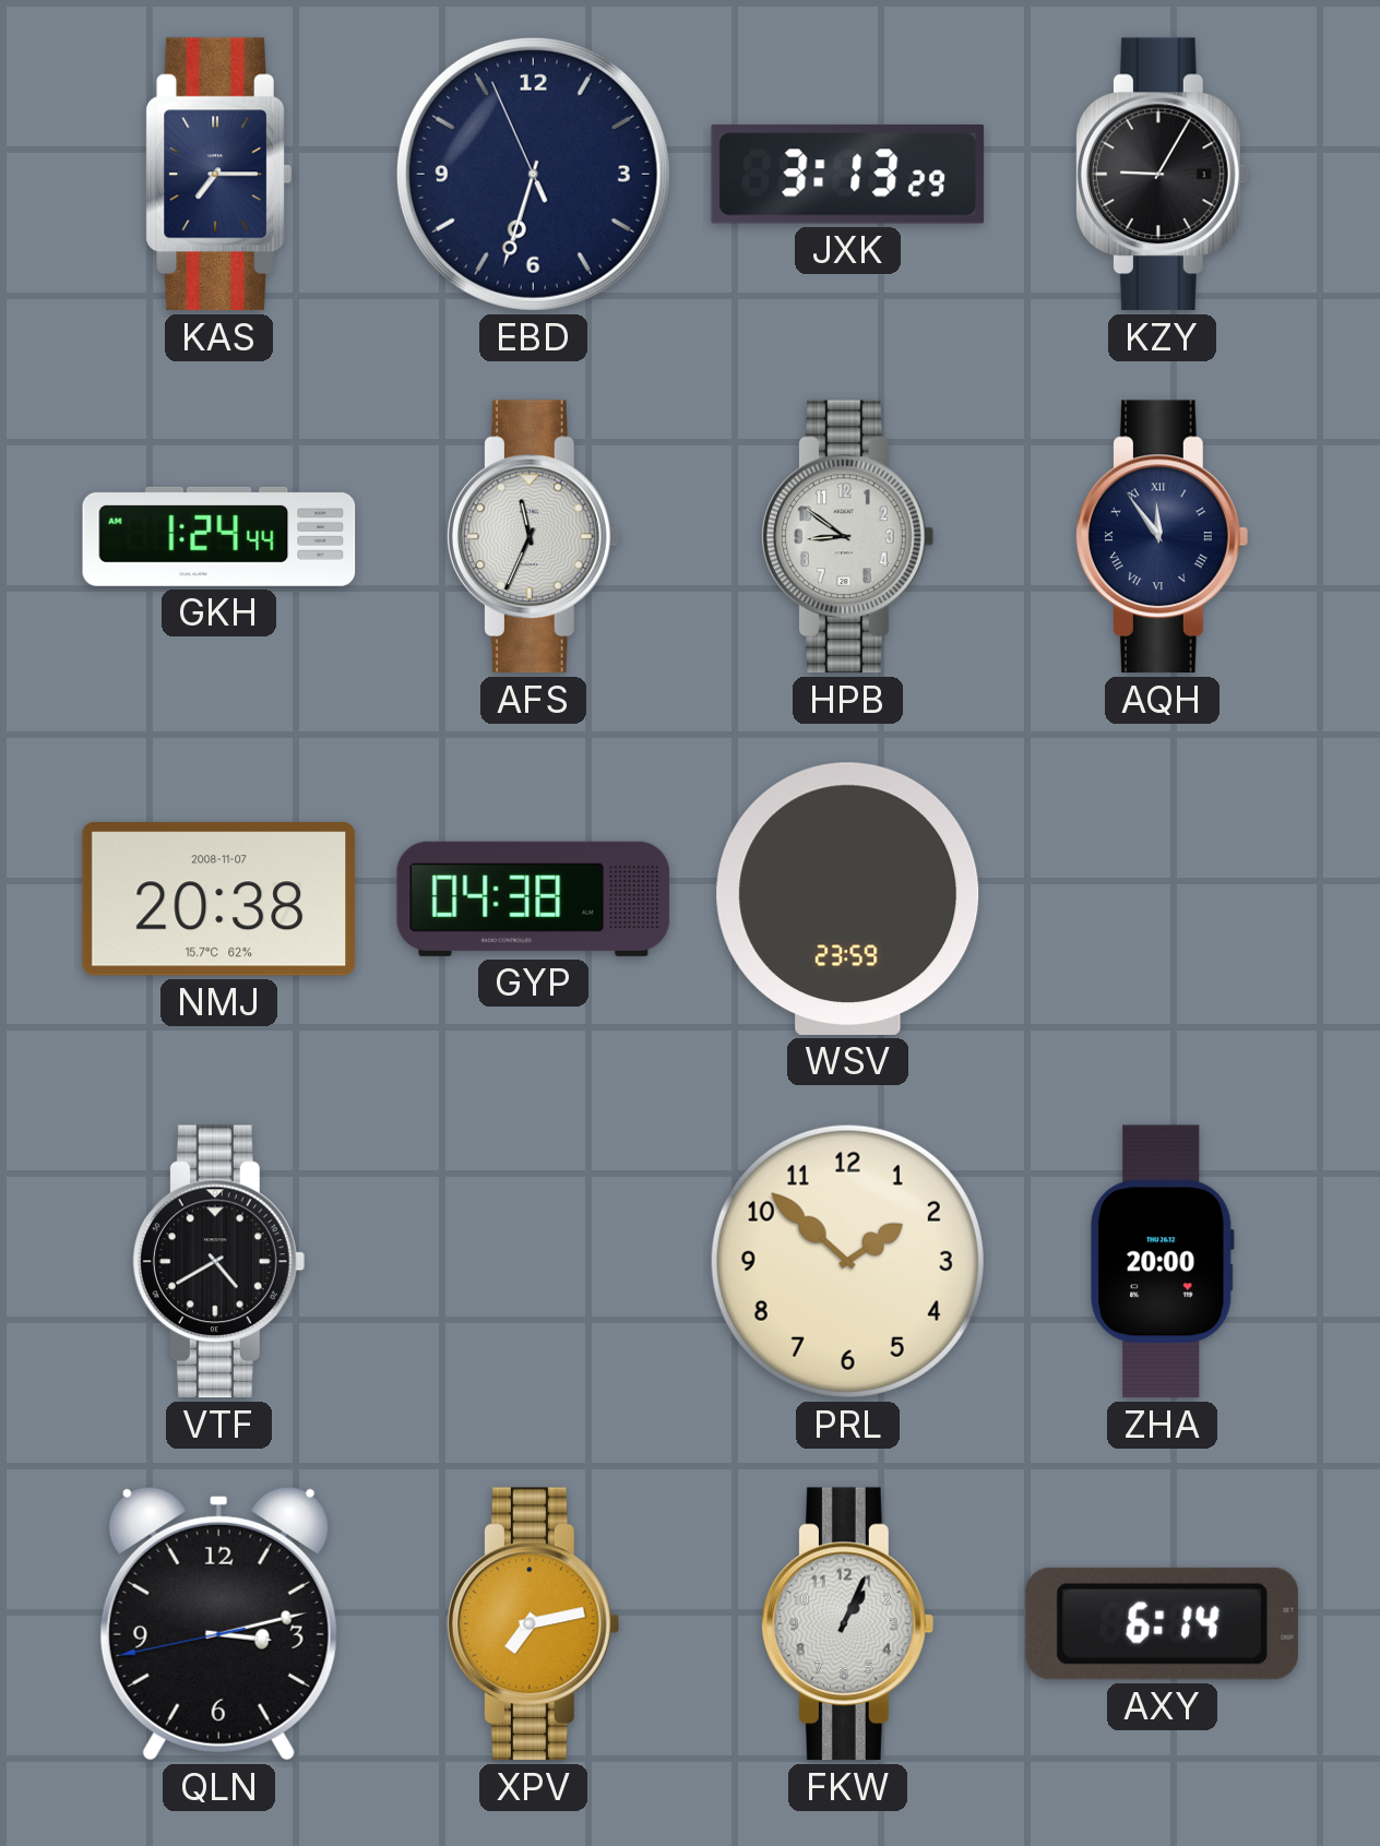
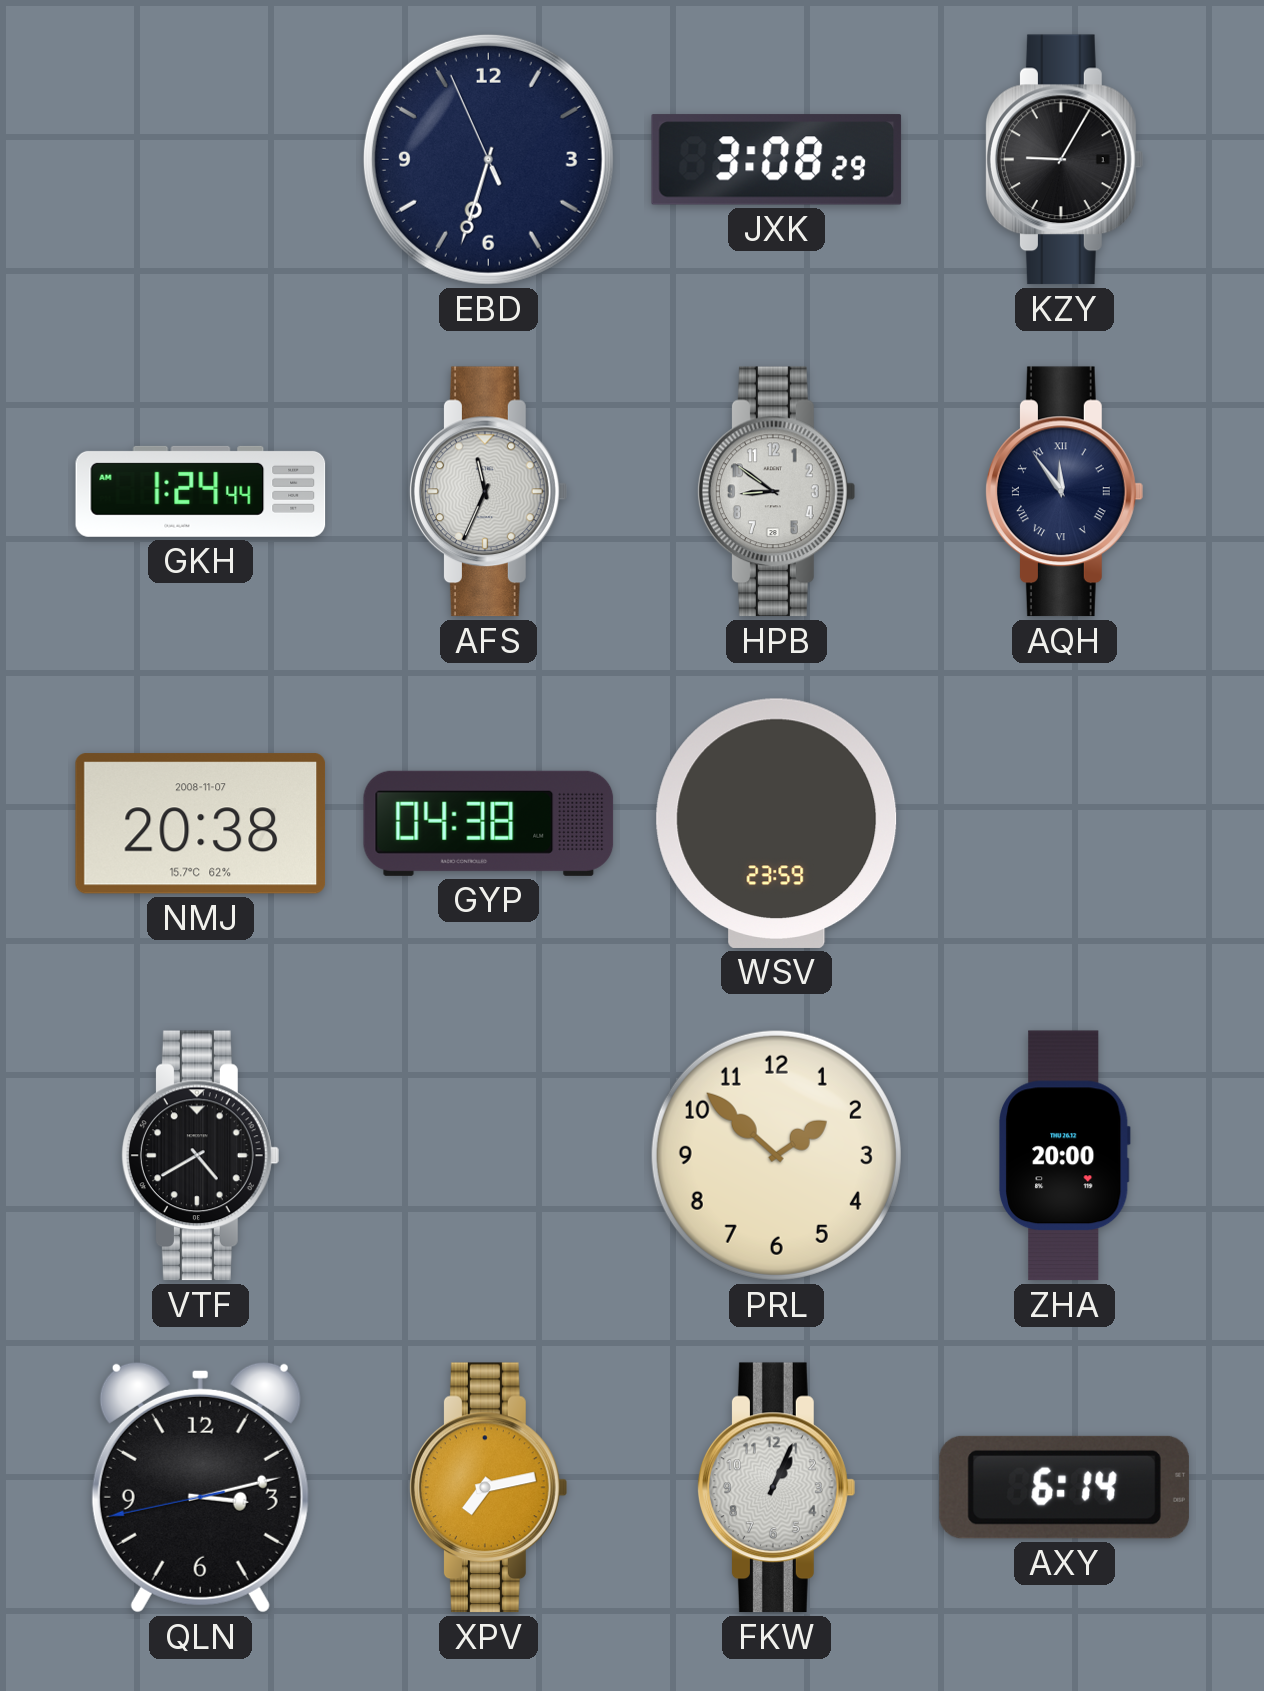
KAS: 7:15 -> none (218, 175)
JXK: 3:13 -> 3:08 (777, 160)
